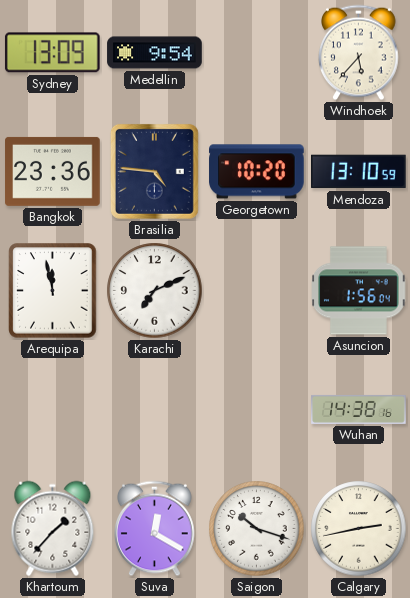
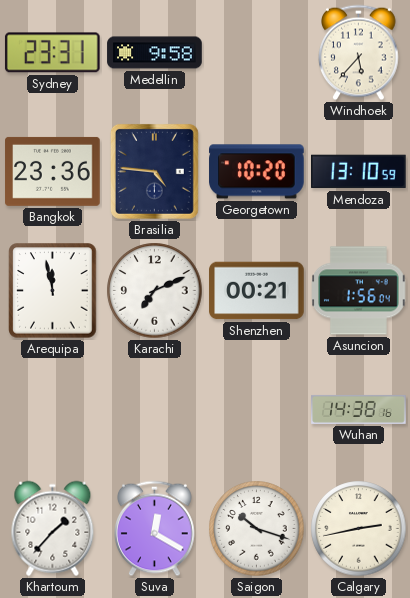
Sydney: 13:09 -> 23:31 (52, 53)
Medellin: 9:54 -> 9:58 (155, 53)
Shenzhen: none -> 00:21 (257, 291)
